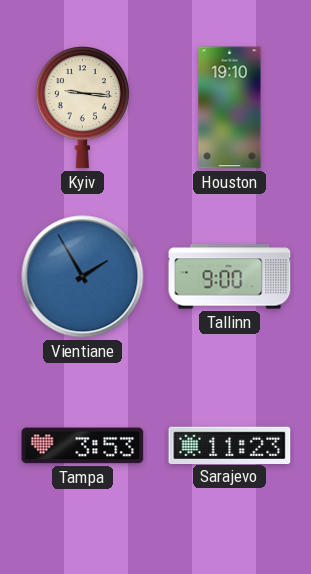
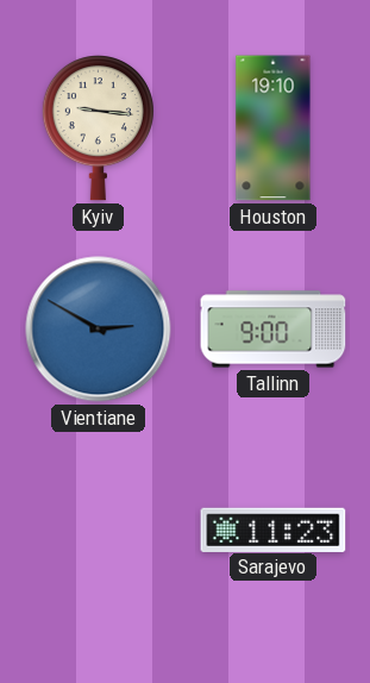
Vientiane: 1:55 -> 2:50 (99, 330)
Tampa: 3:53 -> none (83, 446)
